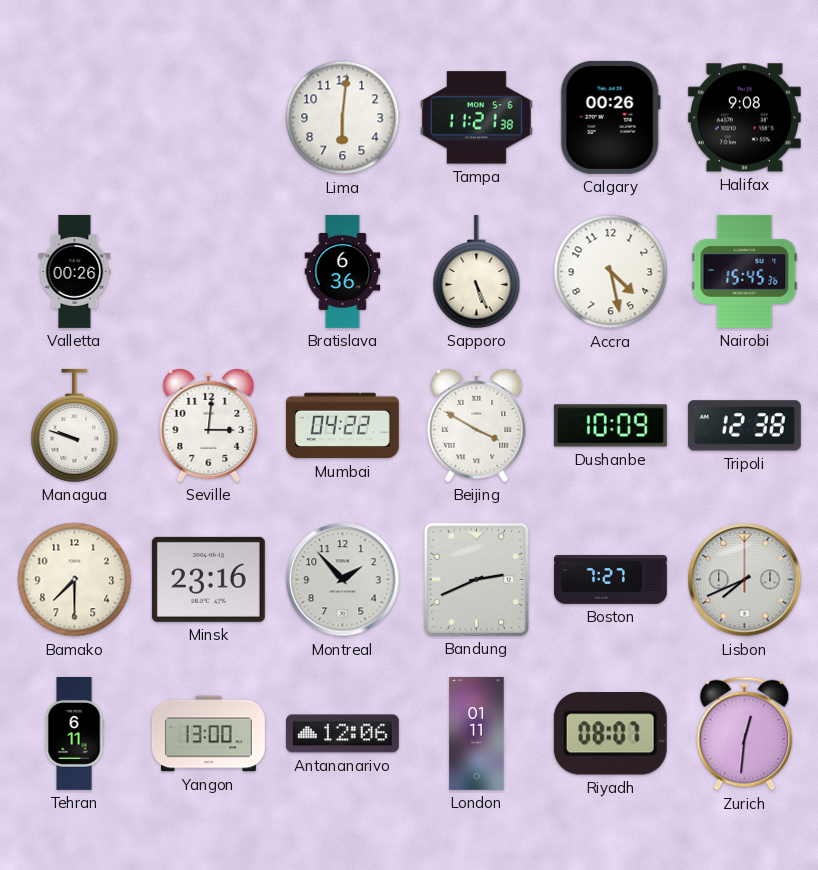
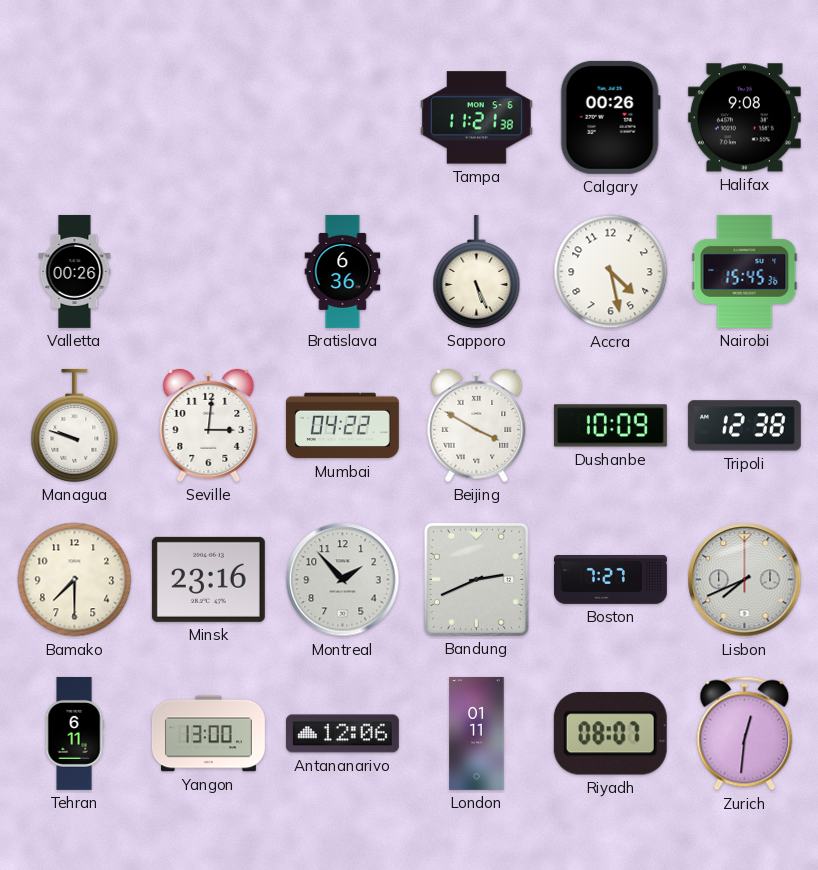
Lima: 6:01 -> none (343, 118)
